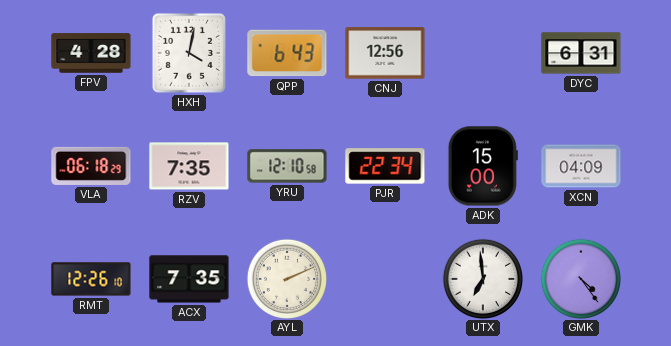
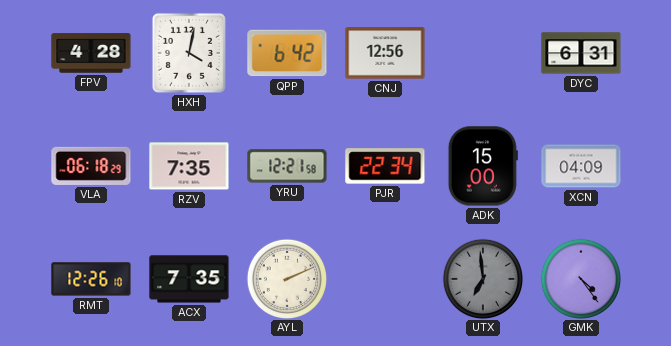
QPP: 6:43 -> 6:42 (287, 53)
YRU: 12:10 -> 12:21 (287, 166)
UTX dial: white -> grey (482, 278)
